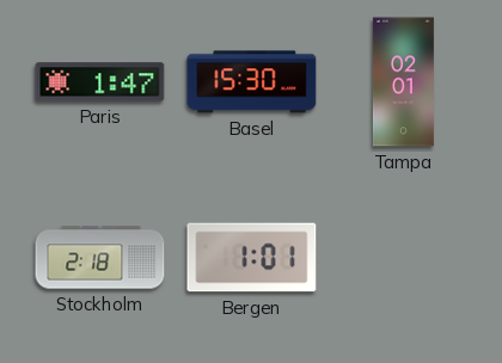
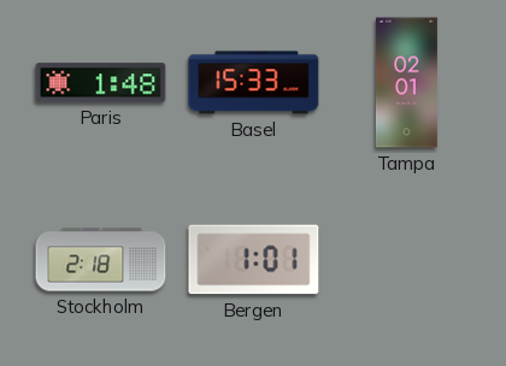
Paris: 1:47 -> 1:48 (101, 83)
Basel: 15:30 -> 15:33 (254, 83)
